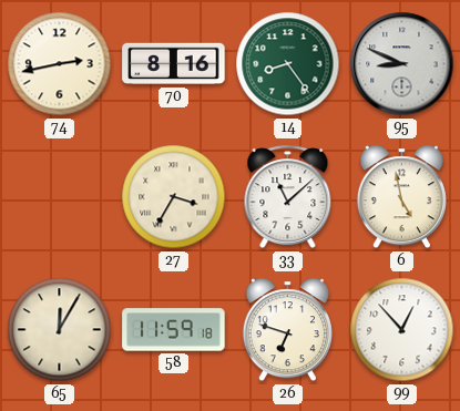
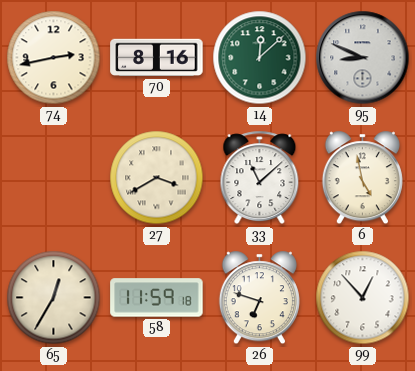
14: 8:24 -> 12:08 (260, 58)
27: 3:35 -> 3:40 (157, 178)
65: 12:05 -> 12:35 (54, 298)
